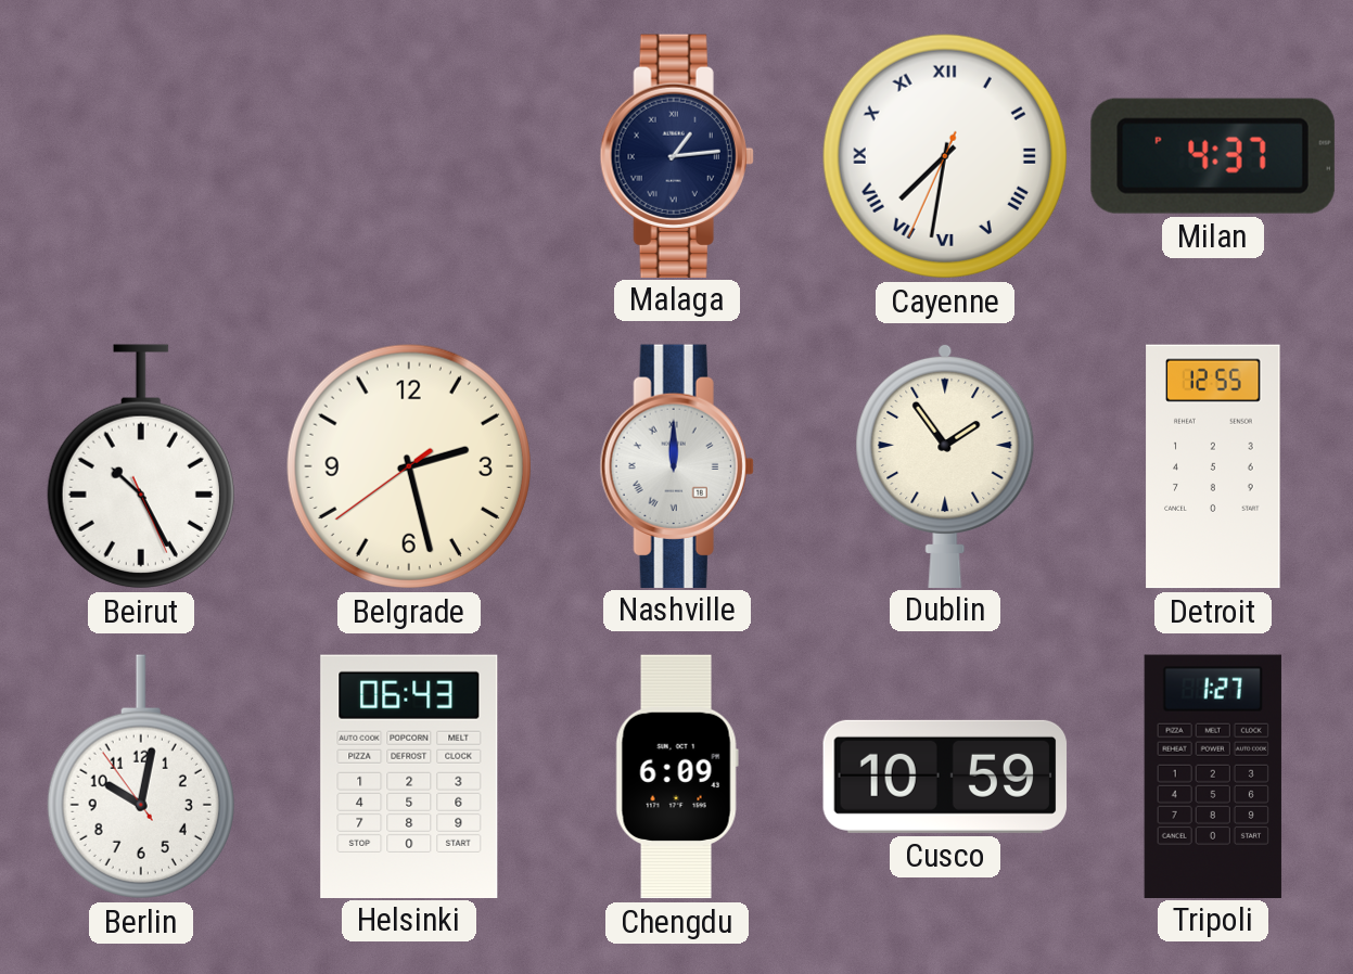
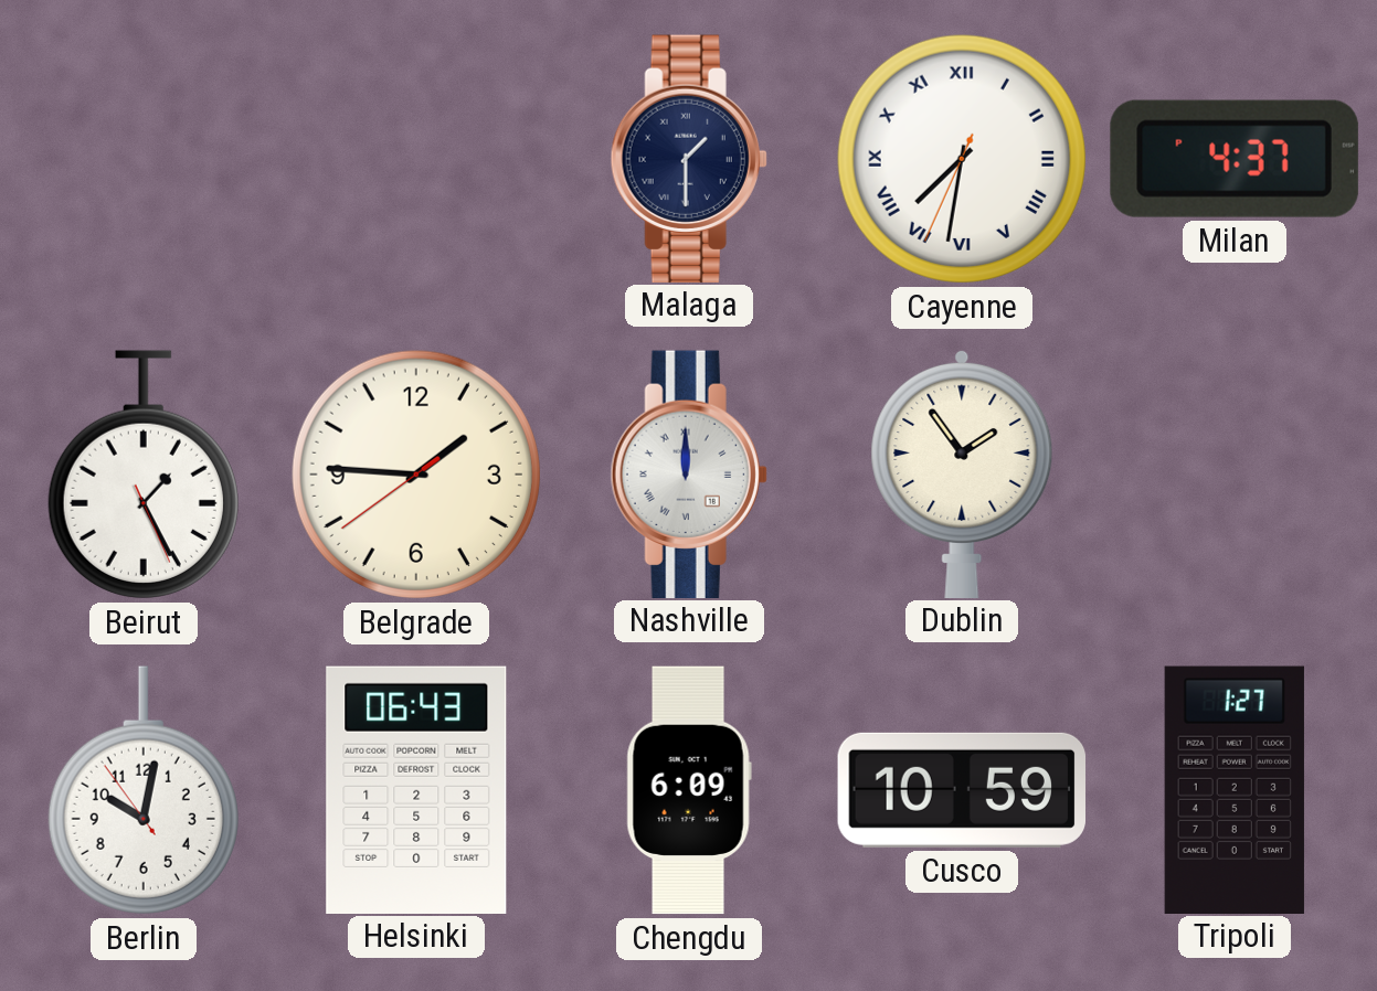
Malaga: 1:14 -> 1:30 (689, 158)
Beirut: 10:25 -> 1:25 (144, 475)
Belgrade: 2:27 -> 1:45 (416, 475)
Detroit: 12:55 -> none (1213, 466)
